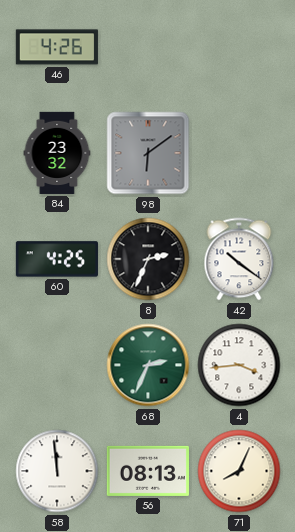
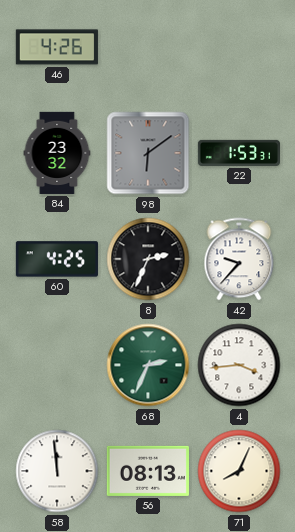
22: none -> 1:53 (238, 153)
42: 10:21 -> 9:37 (239, 259)
